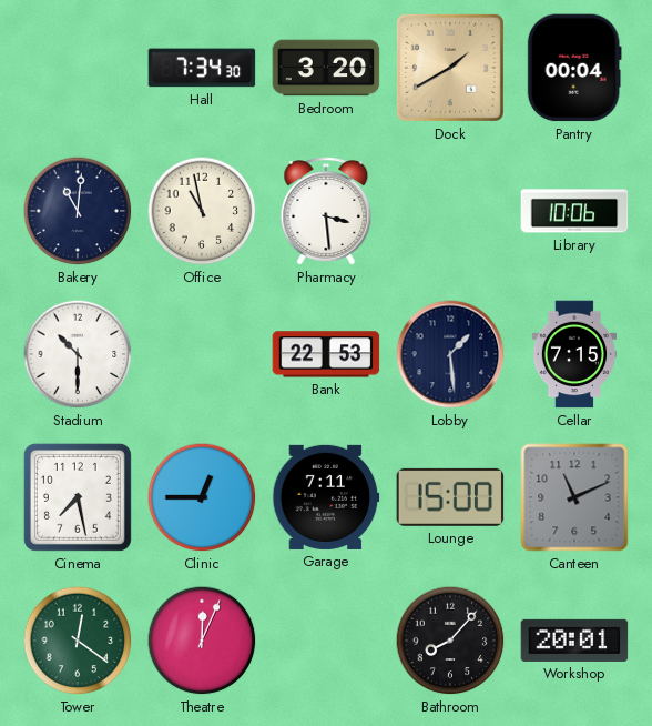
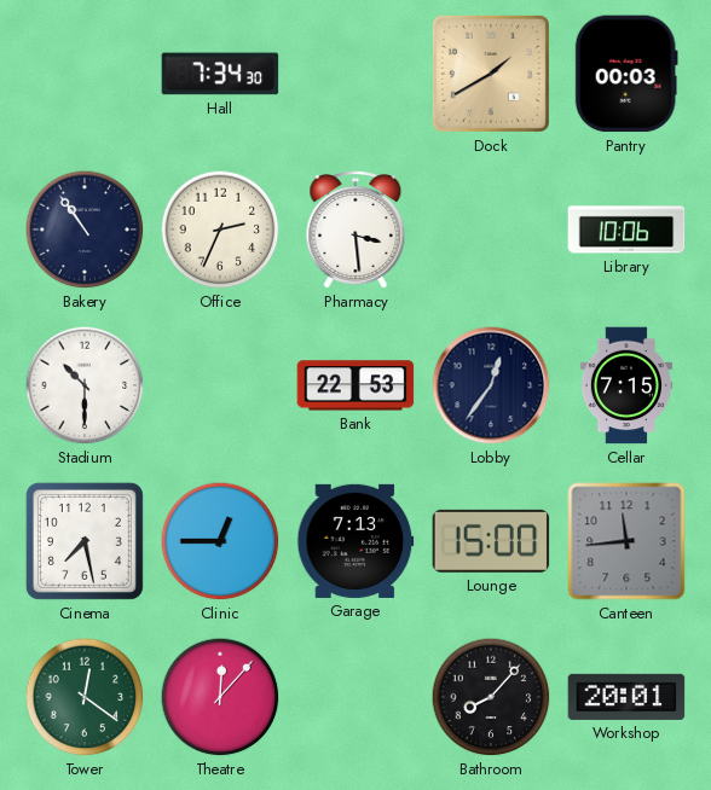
Bedroom: 3:20 -> none (326, 68)
Pantry: 00:04 -> 00:03 (626, 74)
Bakery: 11:01 -> 10:54 (85, 230)
Office: 10:58 -> 2:34 (220, 230)
Lobby: 1:29 -> 12:36 (491, 385)
Garage: 7:11 -> 7:13 (355, 541)
Canteen: 11:11 -> 11:44 (626, 541)
Theatre: 12:04 -> 12:07 (220, 697)
